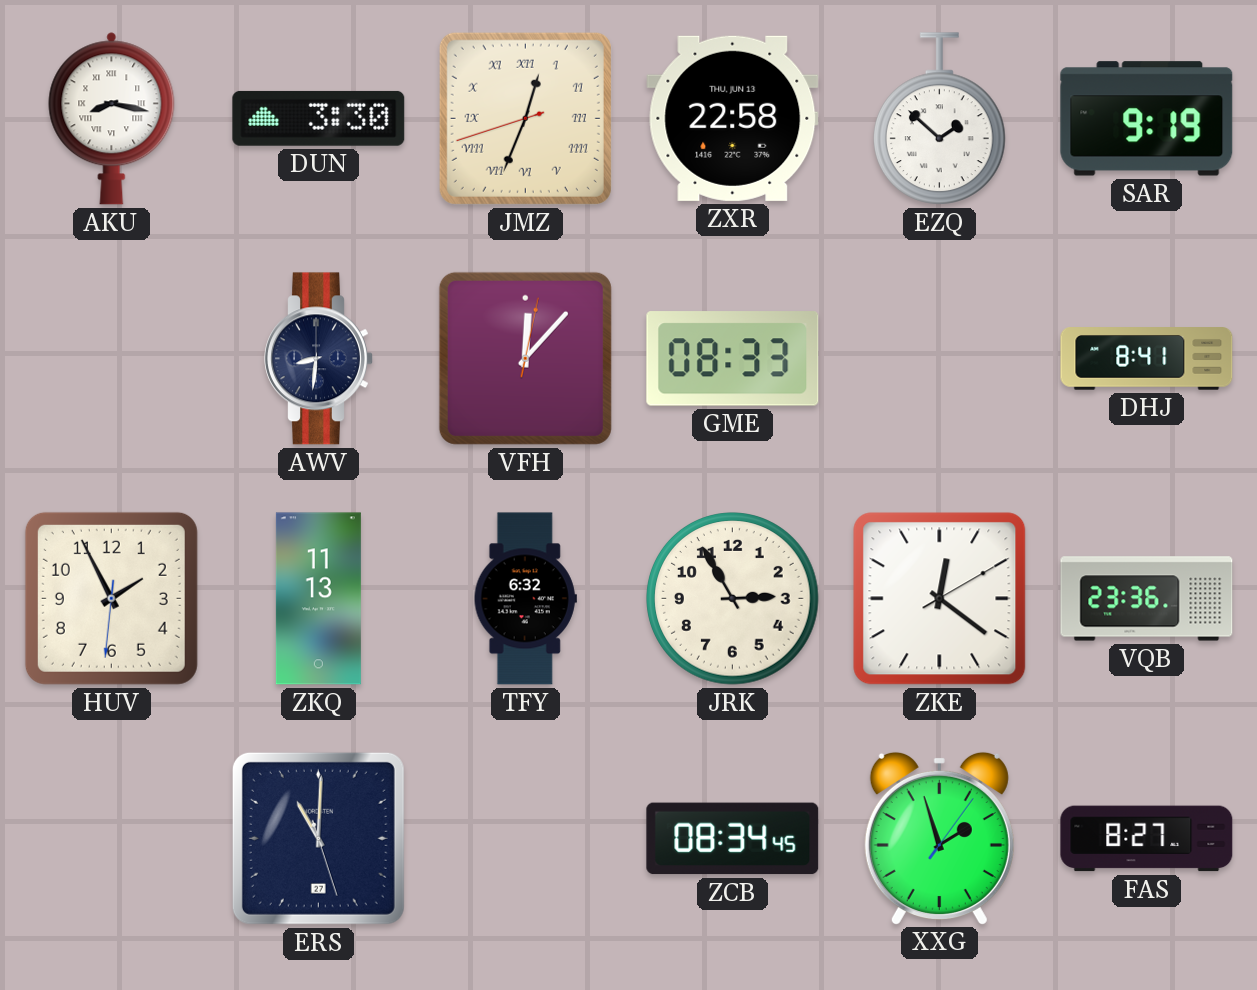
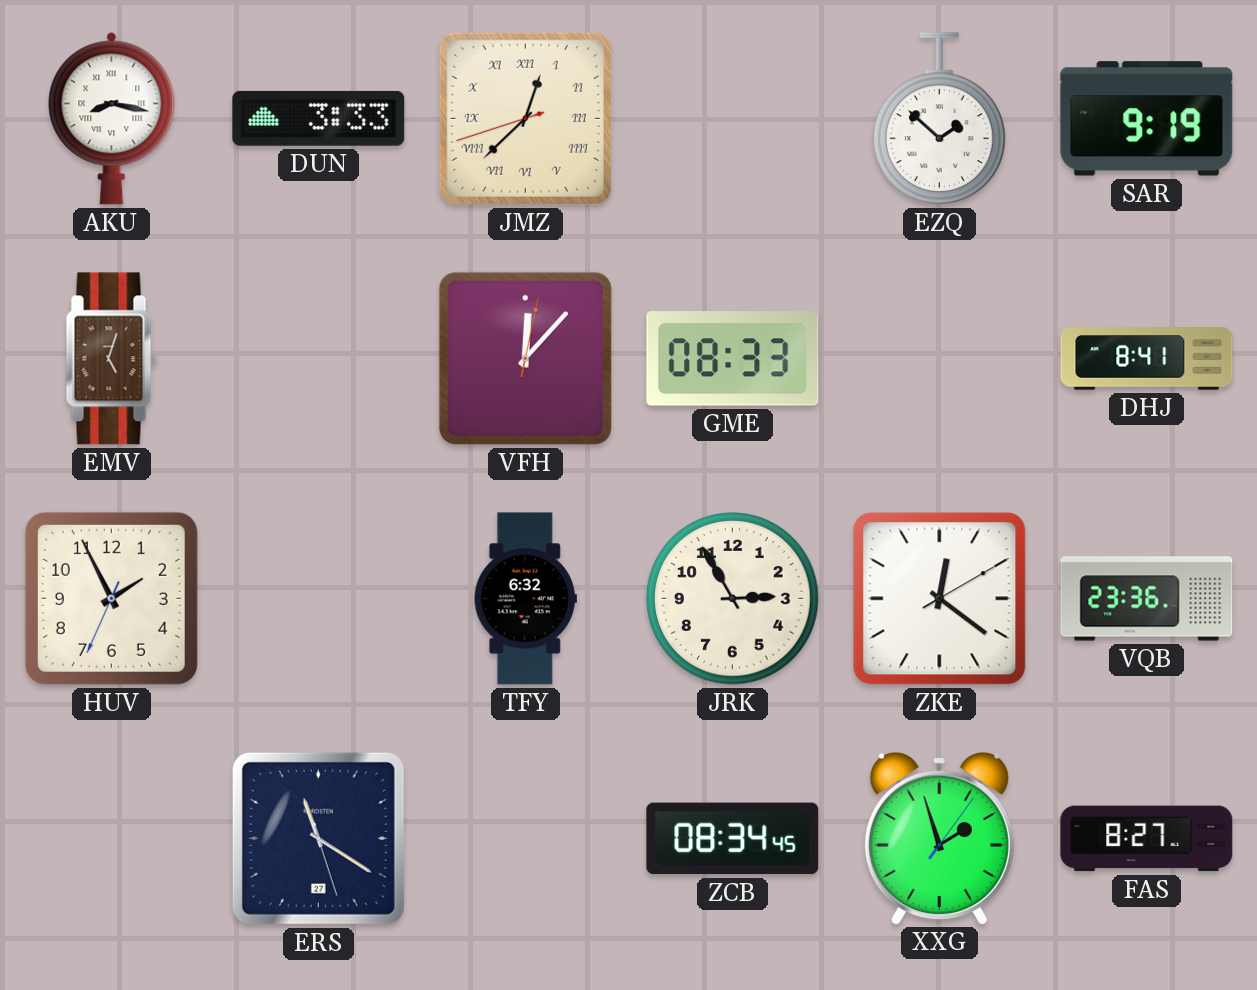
DUN: 3:30 -> 3:33 (319, 118)
JMZ: 12:33 -> 12:37 (525, 118)
ZXR: 22:58 -> none (733, 118)
EMV: none -> 5:03 (112, 359)
AWV: 8:31 -> none (319, 359)
HUV: 1:55:31 -> 1:55:34 (111, 598)
ZKQ: 11:13 -> none (318, 599)
ERS: 11:00 -> 11:20 (318, 838)
